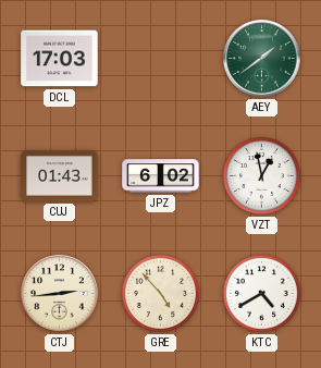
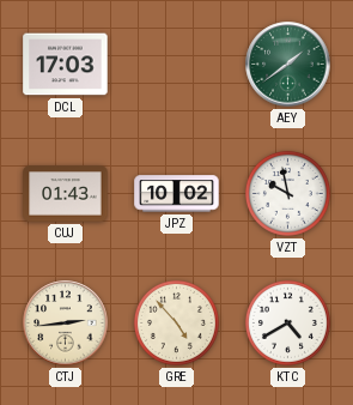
JPZ: 6:02 -> 10:02 (177, 194)
VZT: 12:58 -> 9:58 (287, 193)
